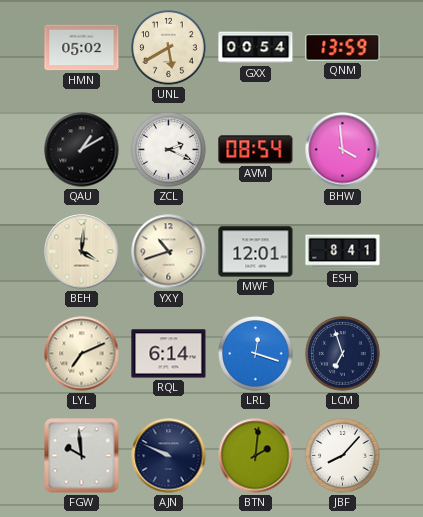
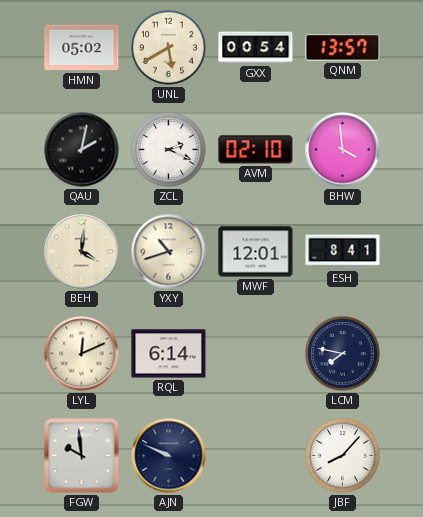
QNM: 13:59 -> 13:57 (343, 48)
QAU: 1:10 -> 2:02 (82, 150)
AVM: 08:54 -> 02:10 (256, 150)
LYL: 7:11 -> 12:11 (82, 354)
LRL: 12:18 -> none (256, 354)
LCM: 6:57 -> 7:47 (343, 354)
BTN: 2:01 -> none (256, 456)
